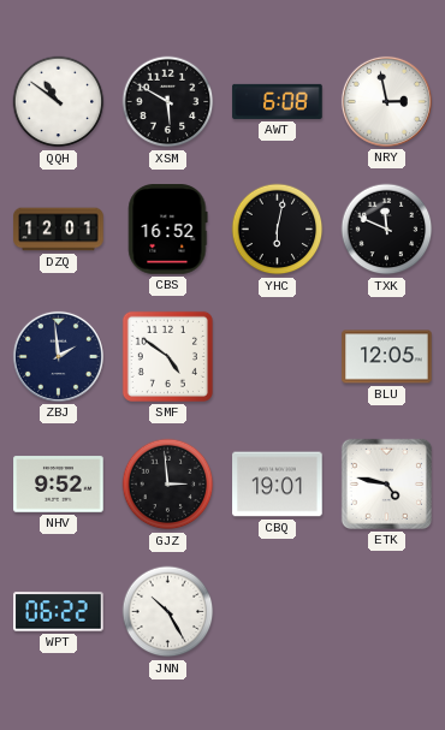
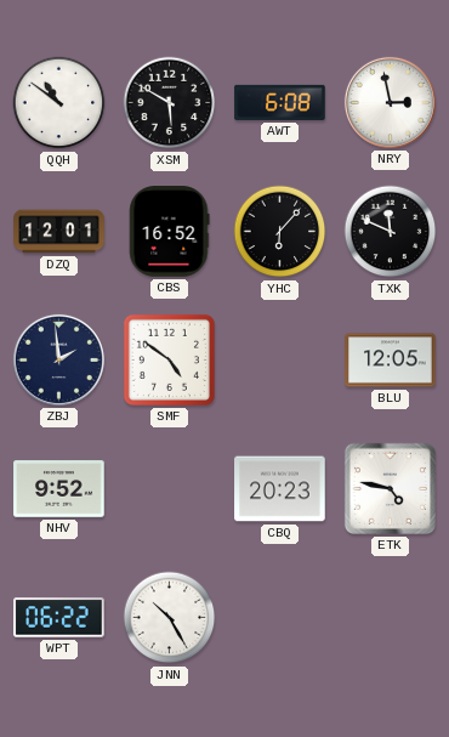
YHC: 6:02 -> 6:07 (280, 232)
GJZ: 2:59 -> none (168, 485)
CBQ: 19:01 -> 20:23 (280, 489)
